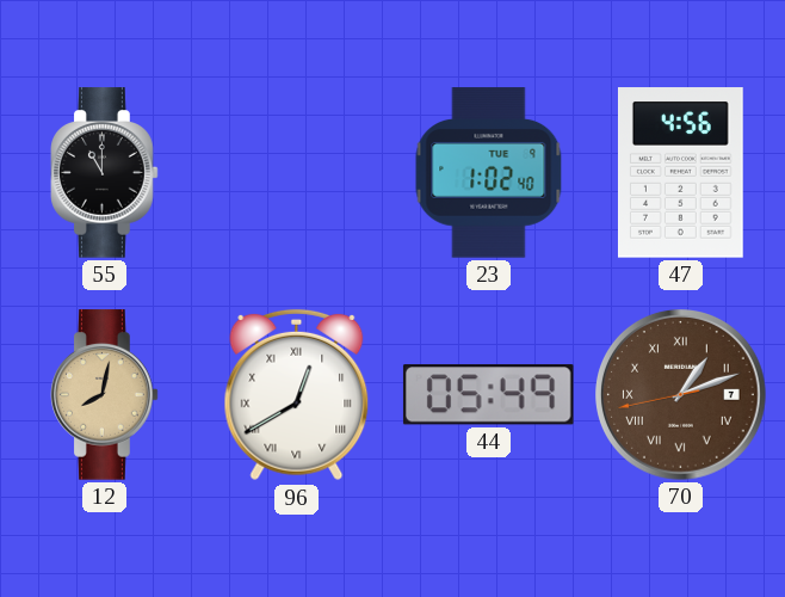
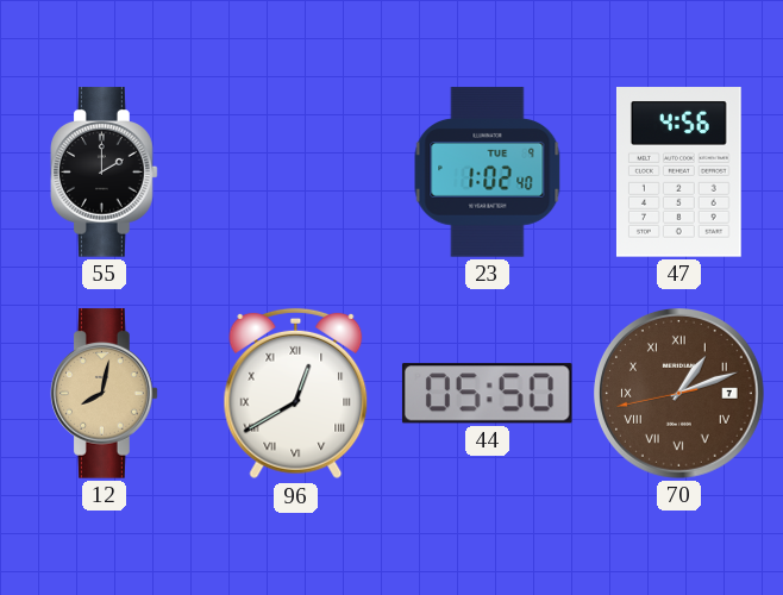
55: 11:00 -> 2:00 (105, 173)
44: 05:49 -> 05:50 (487, 394)
